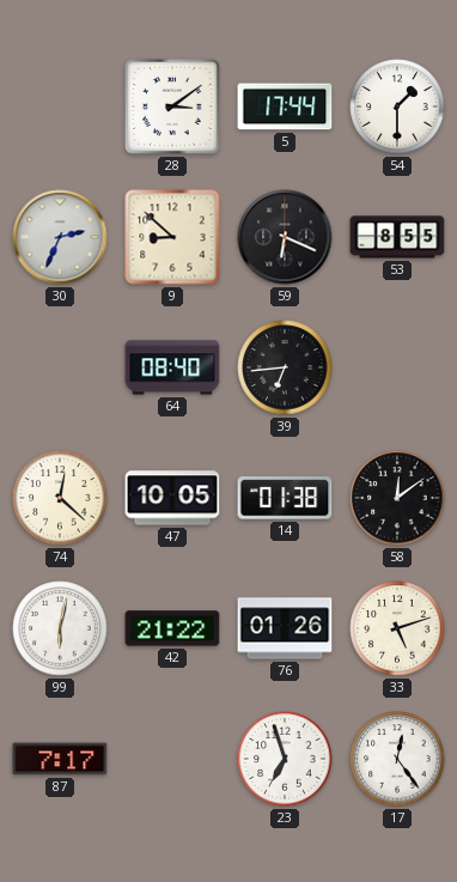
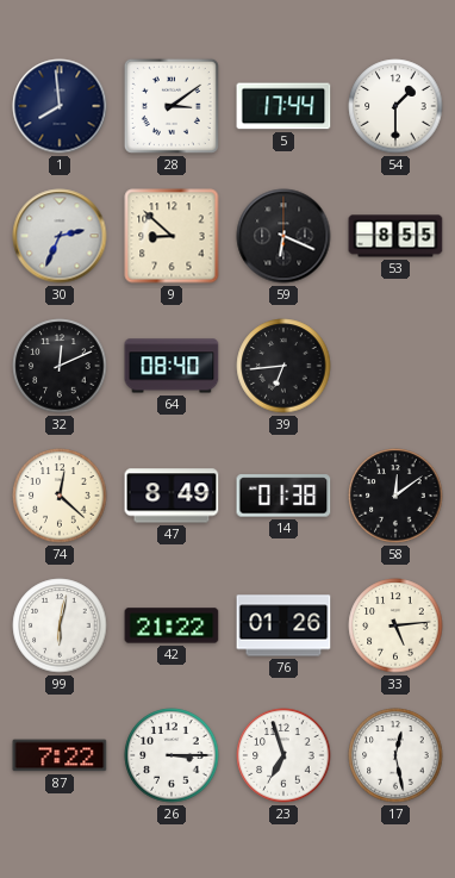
1: none -> 7:59 (60, 106)
32: none -> 12:11 (60, 366)
47: 10:05 -> 8:49 (172, 496)
33: 5:12 -> 5:14 (395, 625)
87: 7:17 -> 7:22 (60, 755)
26: none -> 3:15 (172, 755)
17: 12:24 -> 12:28 (395, 755)
